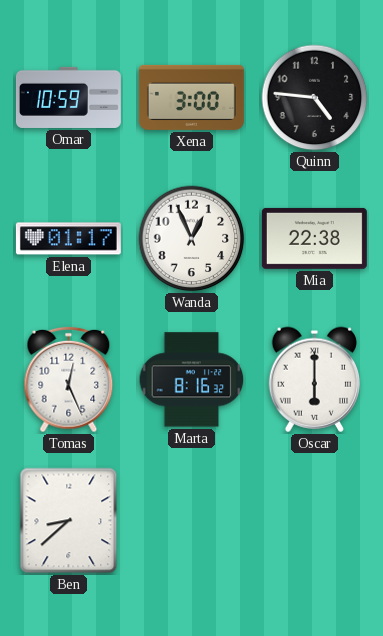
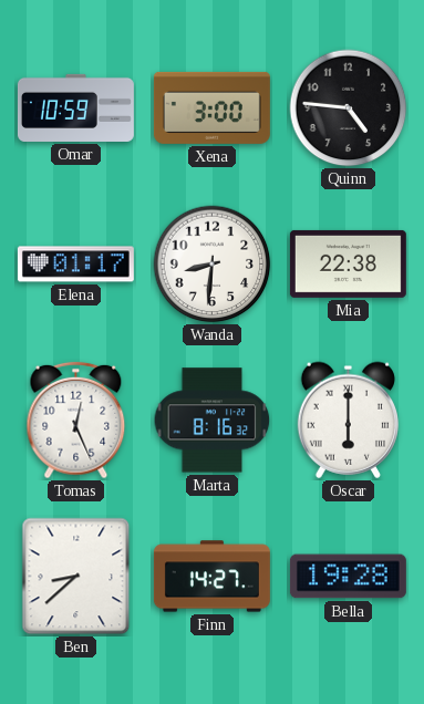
Wanda: 12:56 -> 8:31 (213, 265)
Finn: none -> 14:27 (211, 577)
Bella: none -> 19:28 (348, 577)
